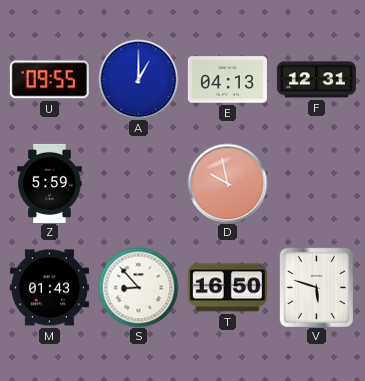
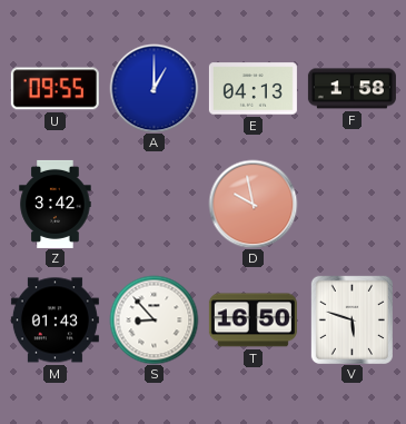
F: 12:31 -> 1:58 (351, 89)
Z: 5:59 -> 3:42 (56, 204)
